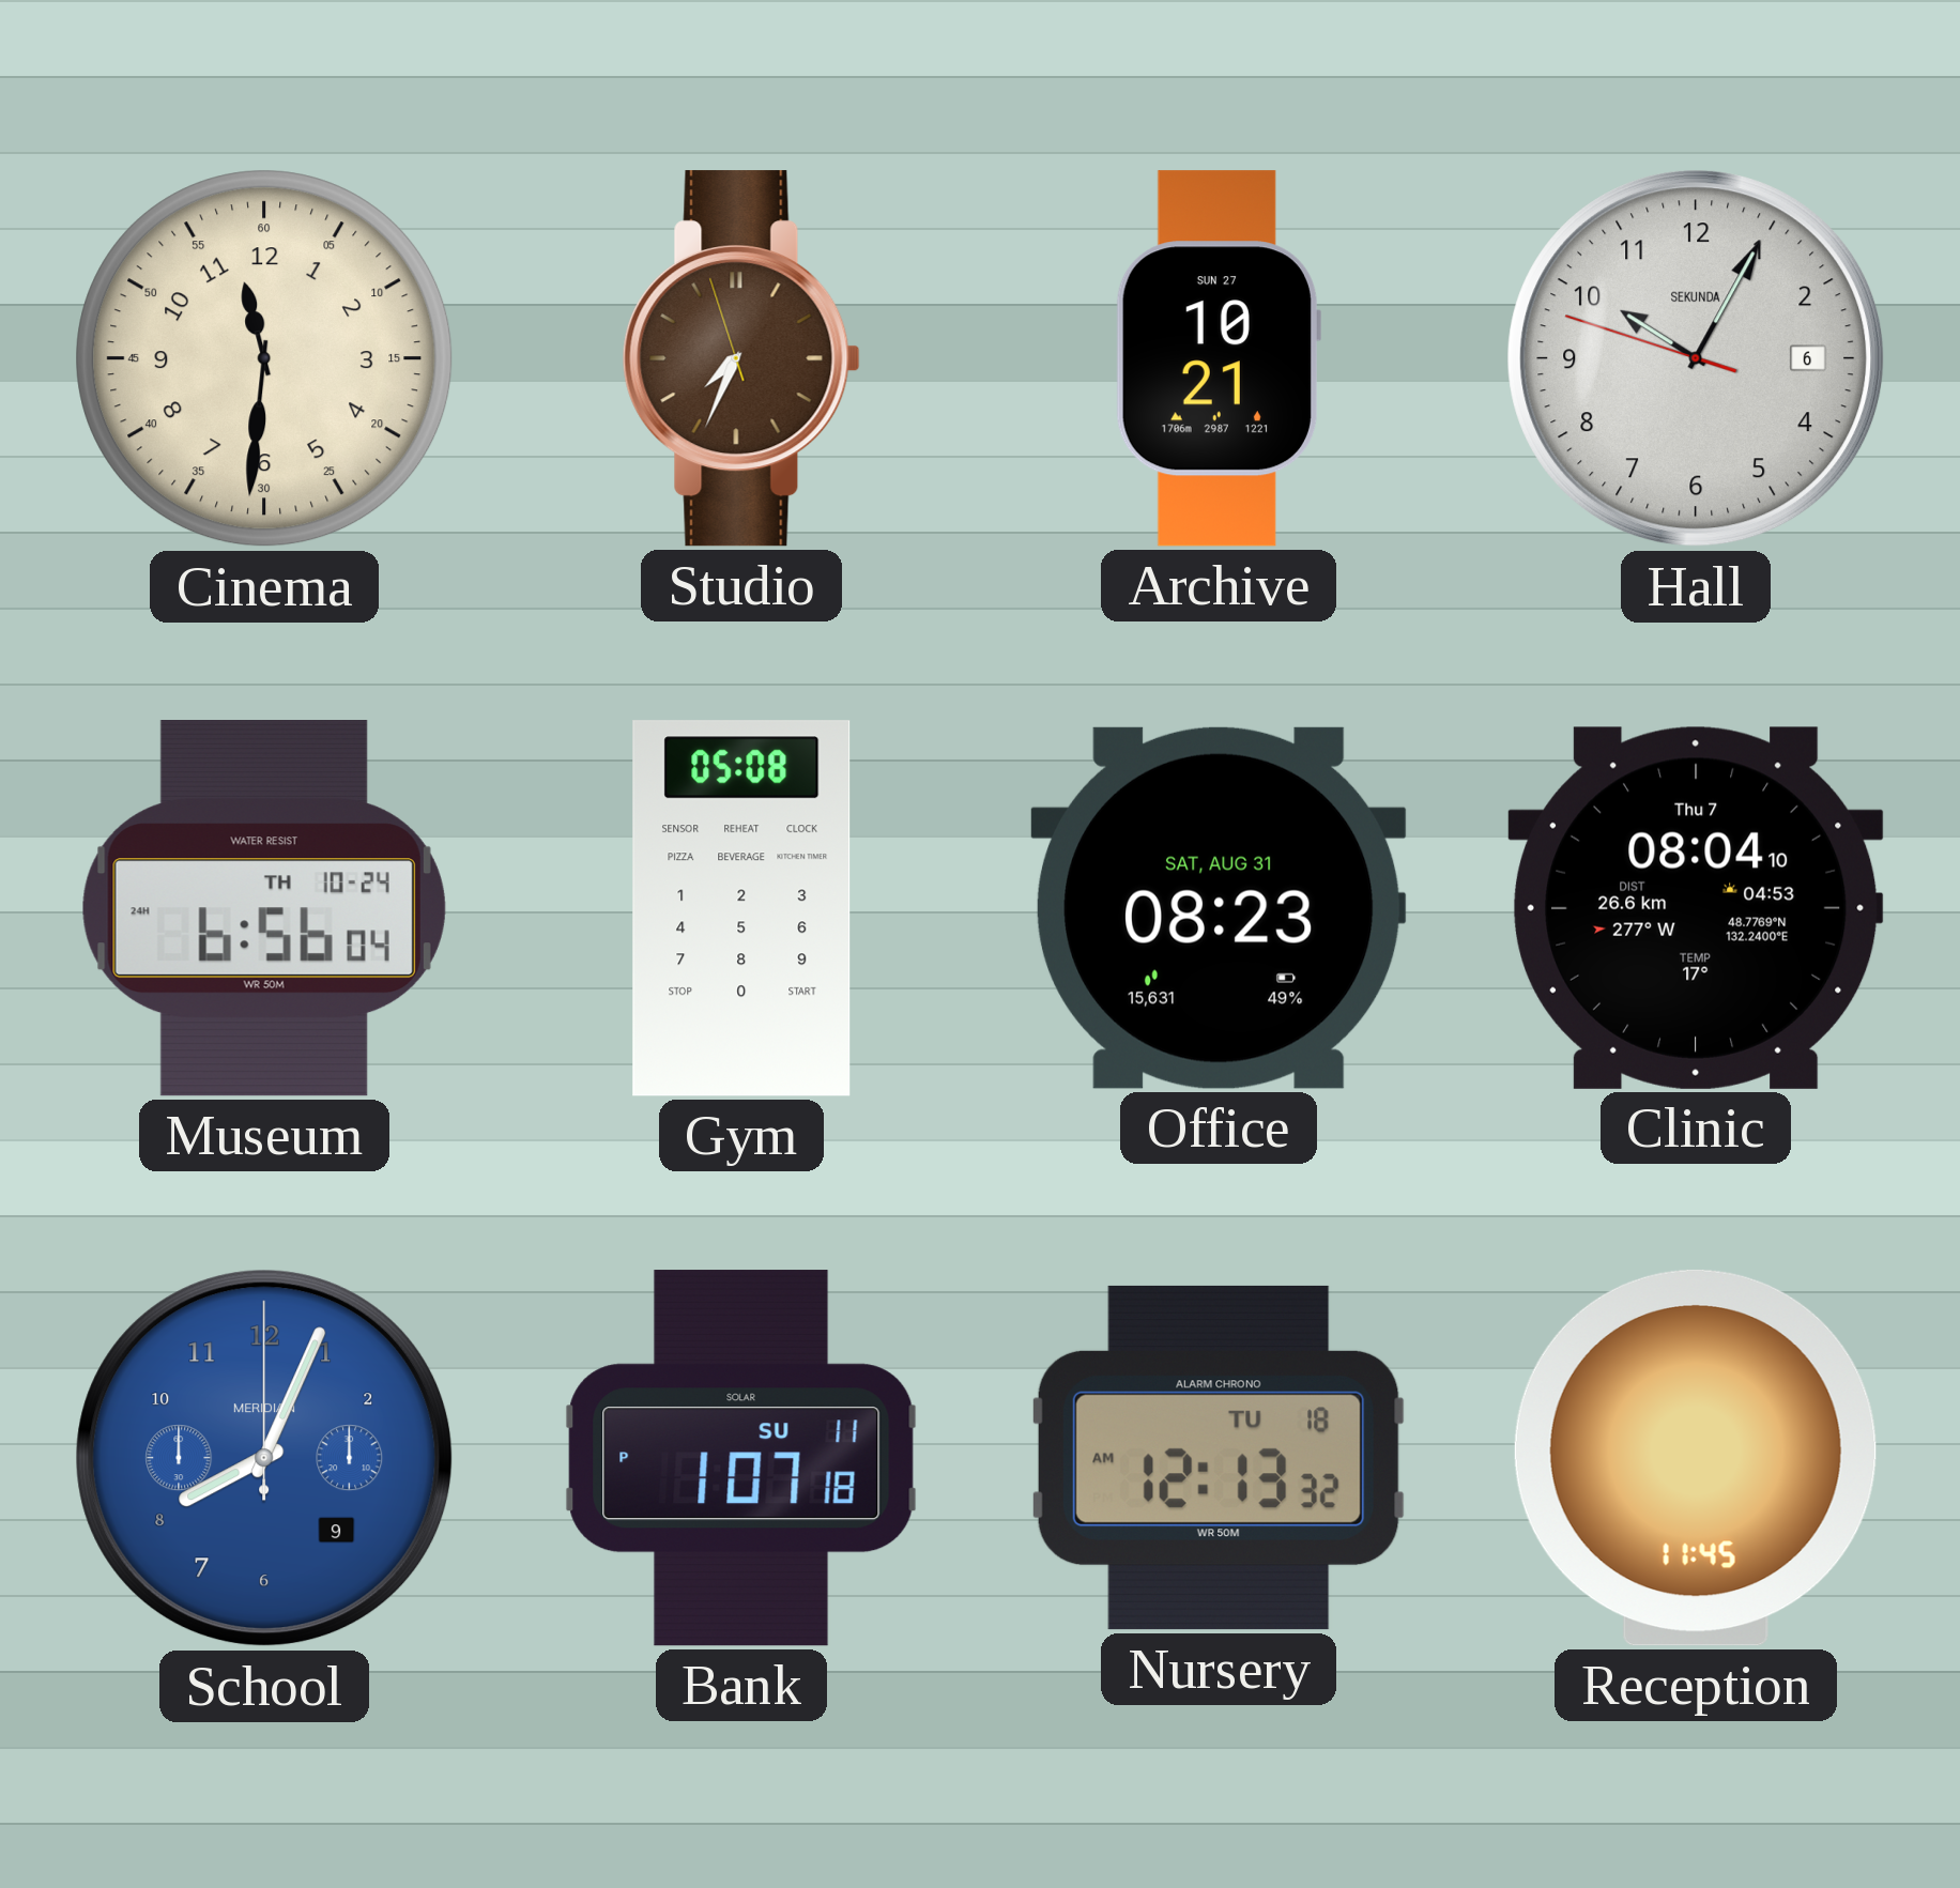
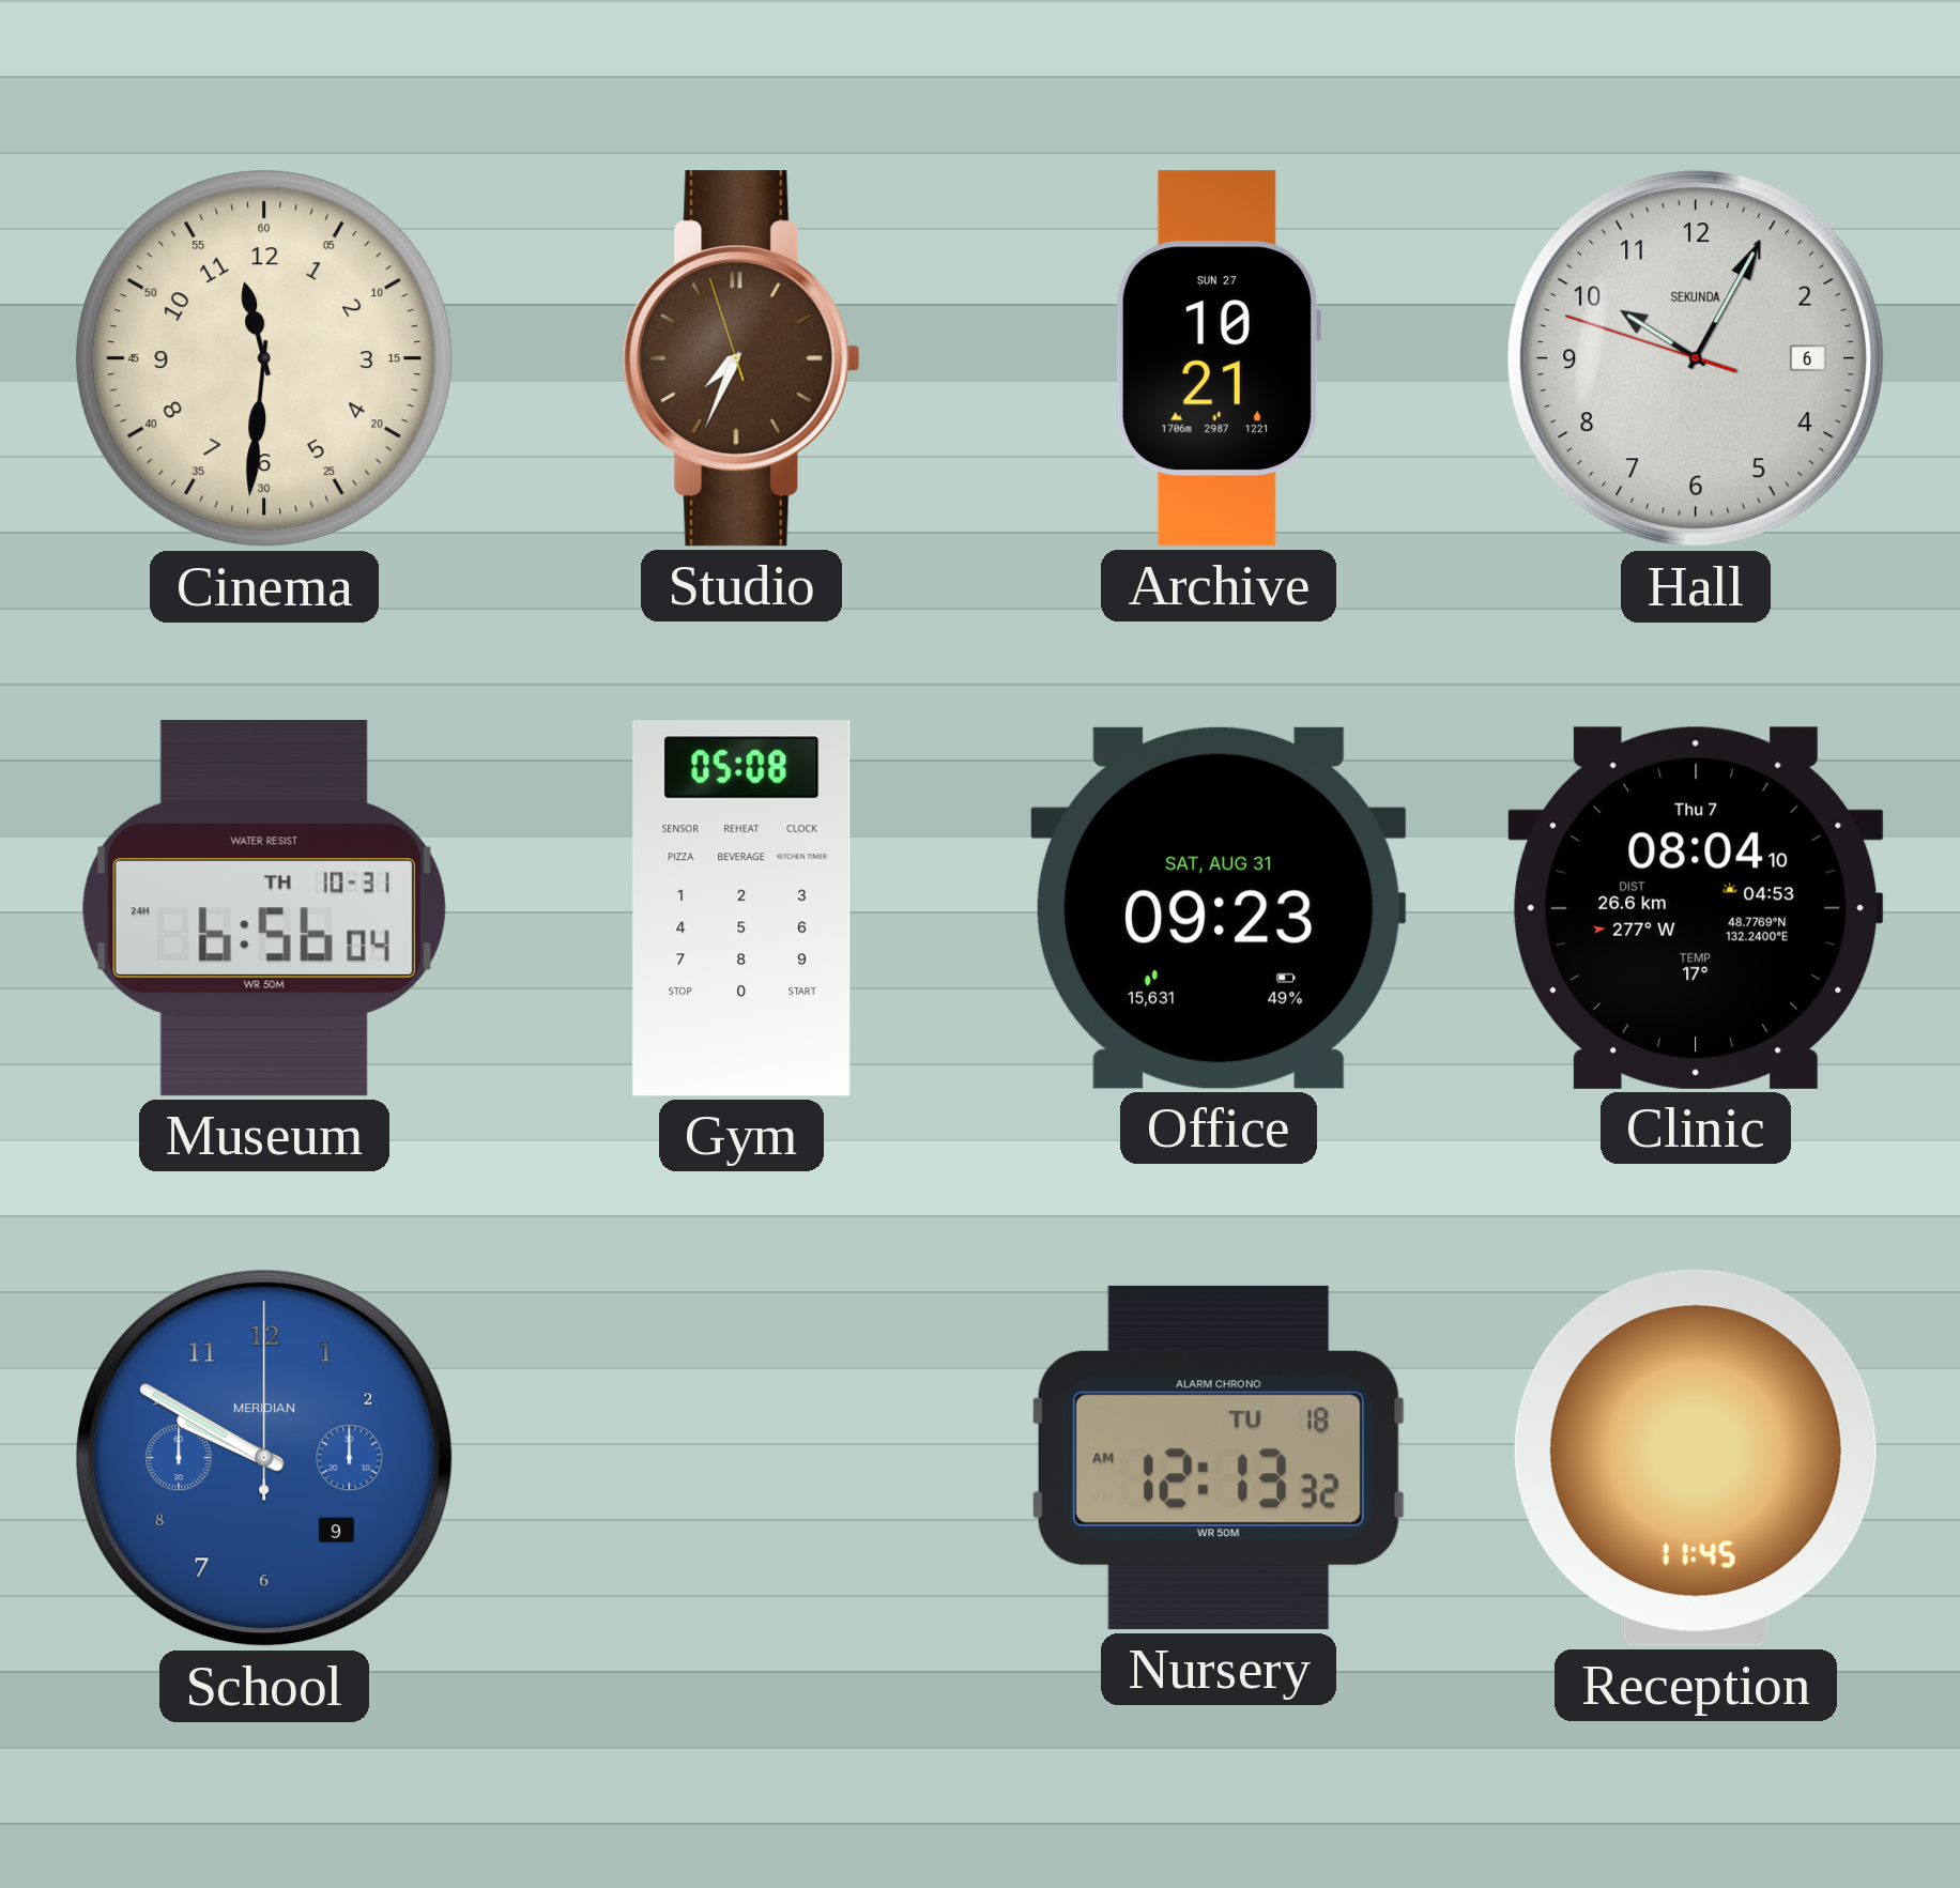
Museum date: TH 10-24 -> TH 10-31 (264, 908)
Office: 08:23 -> 09:23 (1219, 908)
School: 8:04 -> 9:50 (264, 1458)
Bank: 1:07 -> none (741, 1458)
